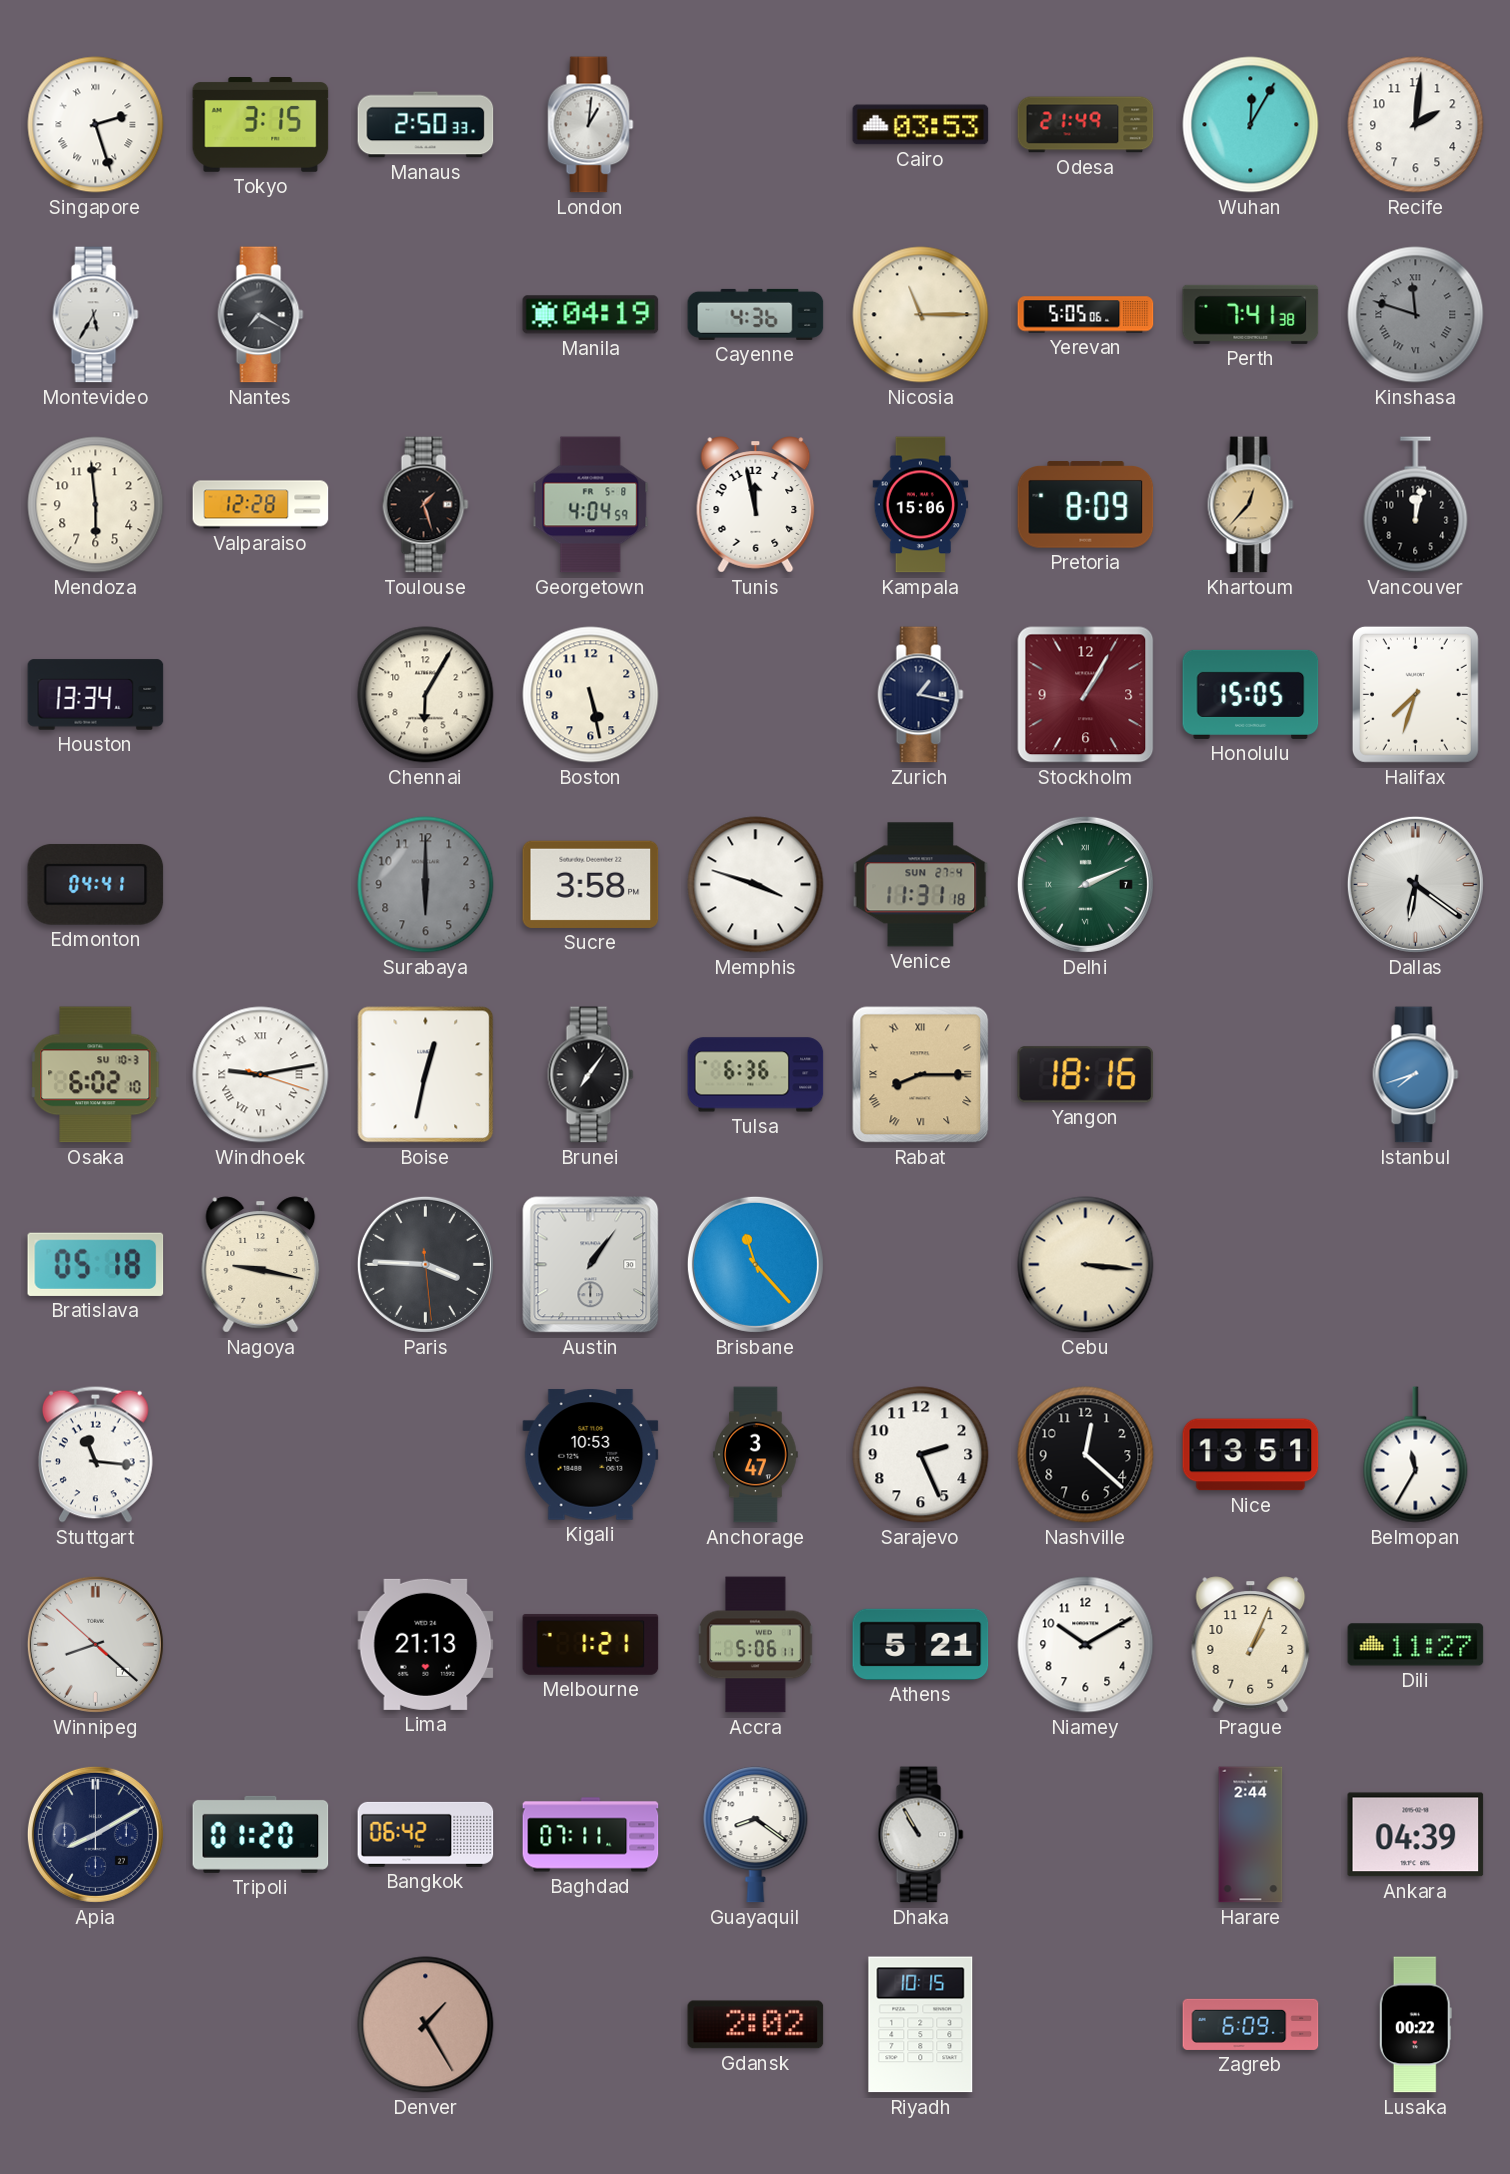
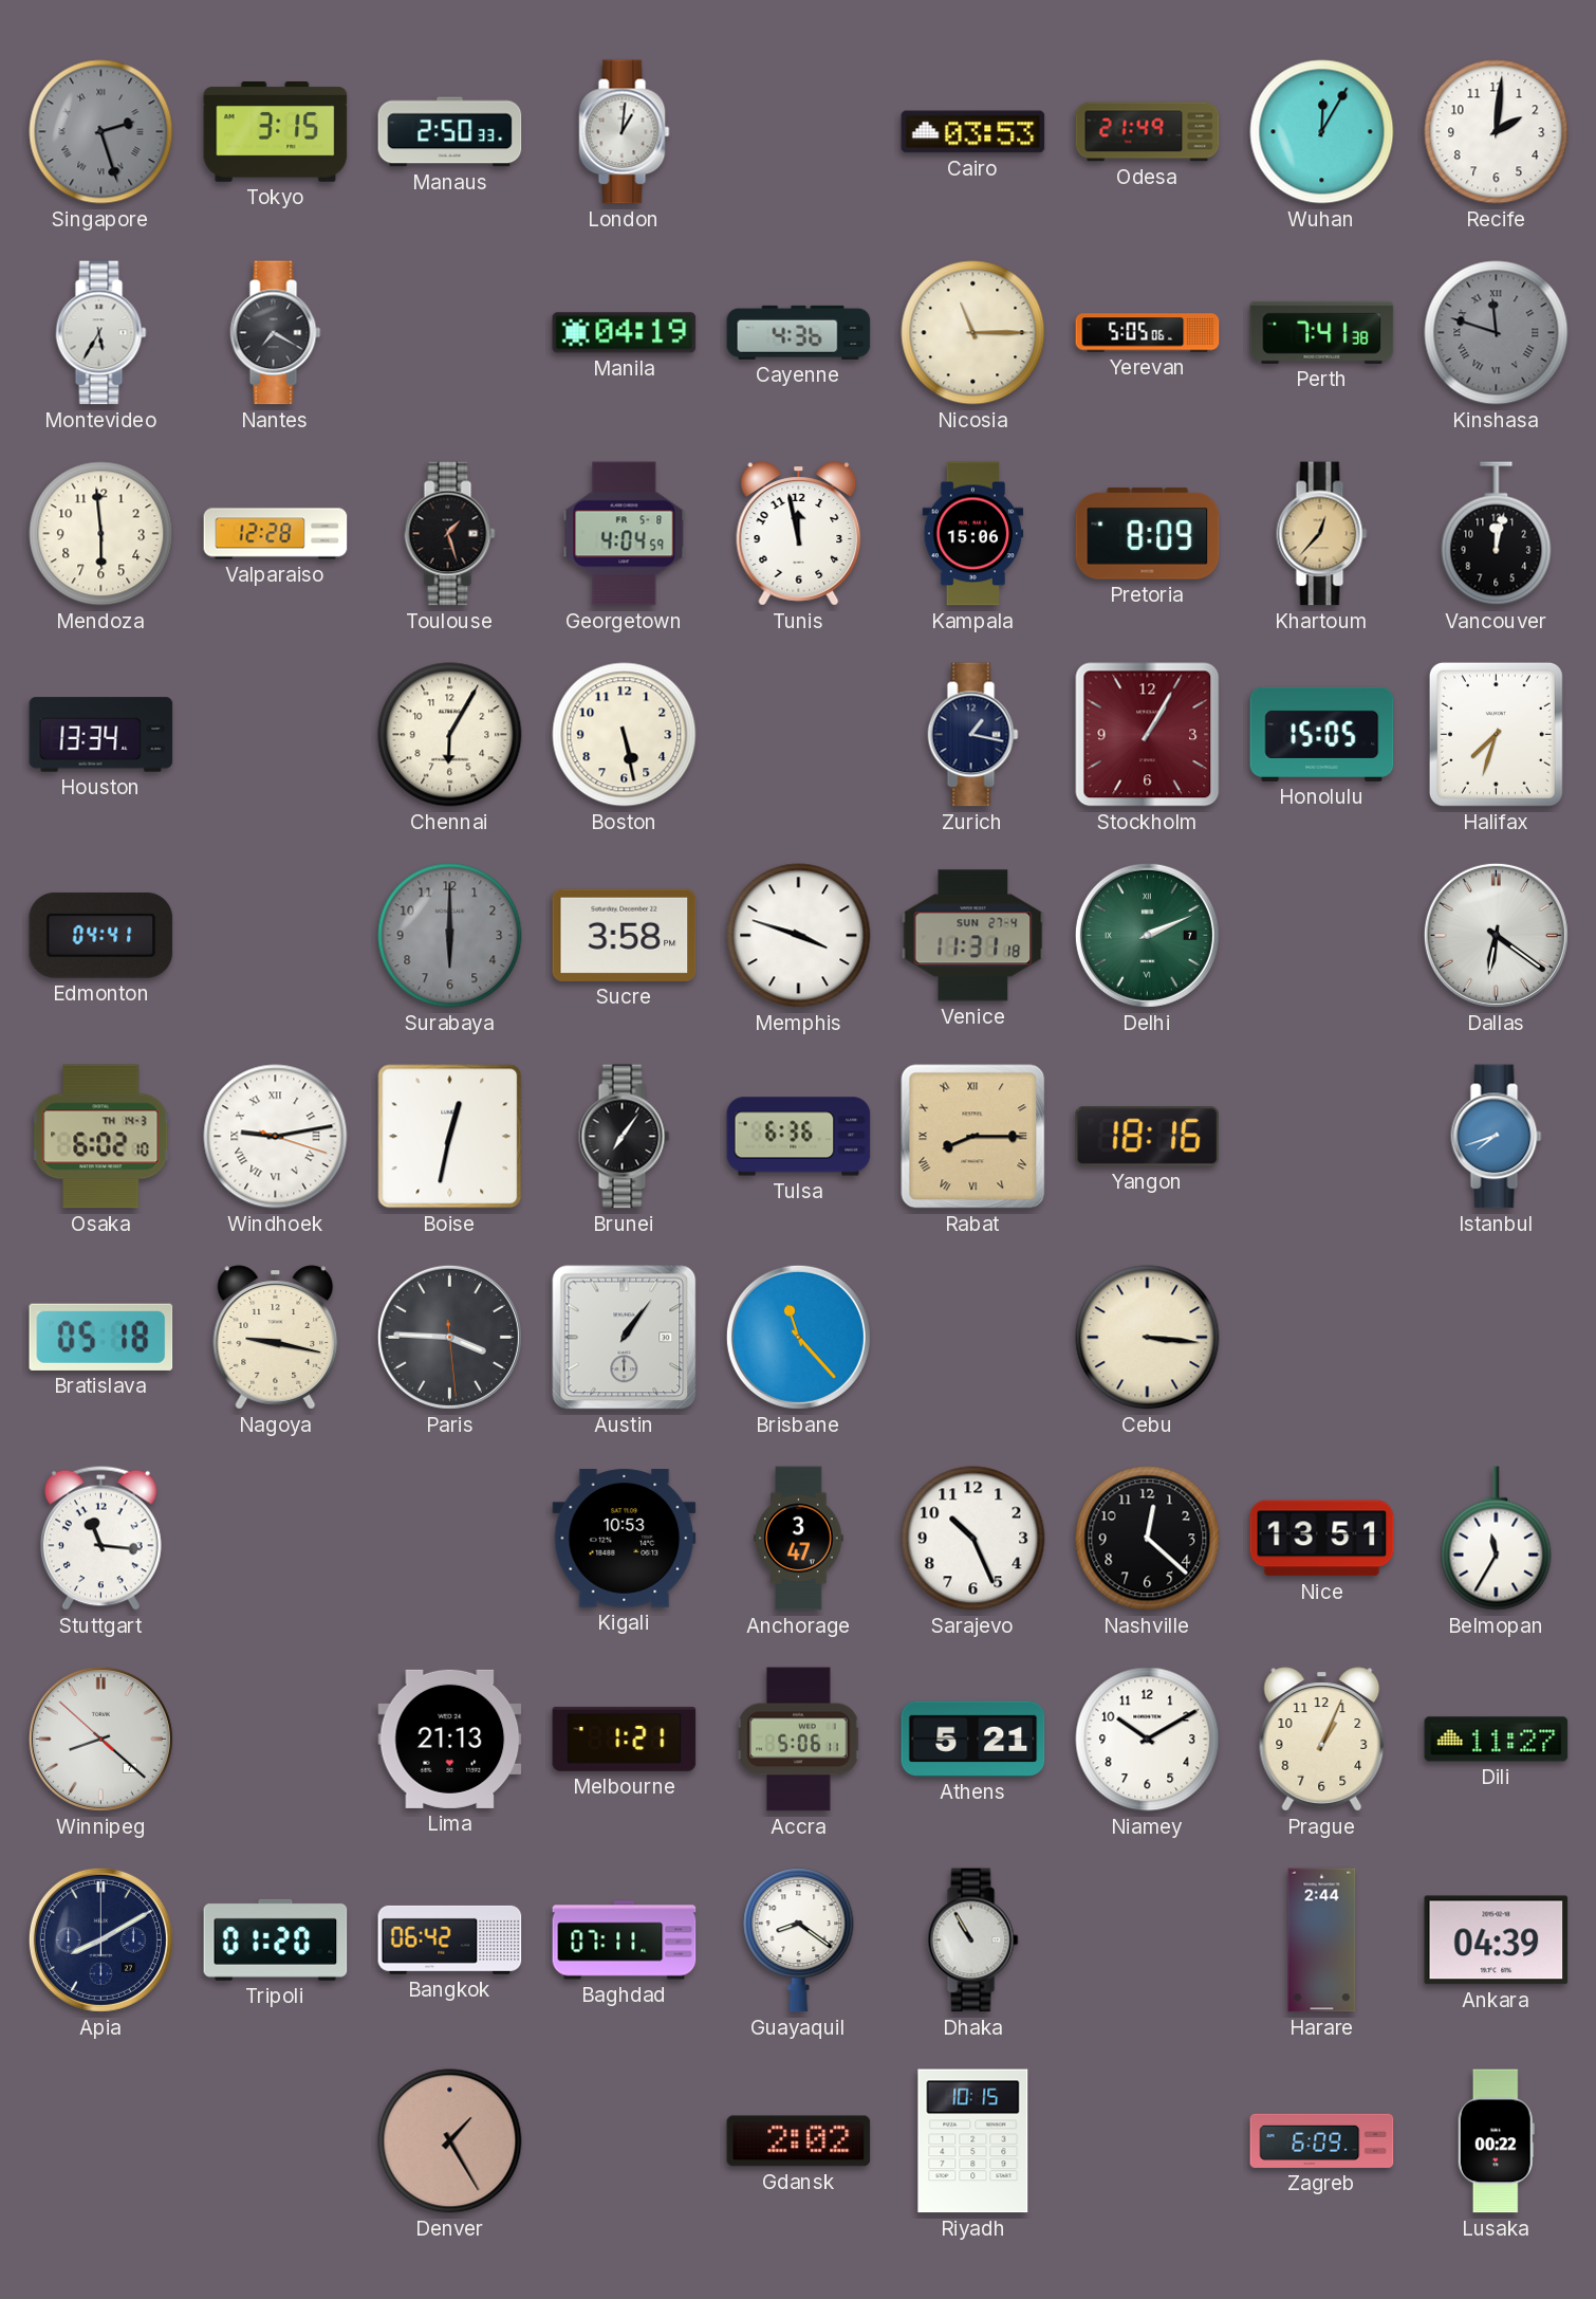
Singapore dial: white -> grey (101, 132)
Osaka date: SU 10-3 -> TH 14-3 (101, 1137)
Sarajevo: 2:26 -> 10:26 (973, 1539)
